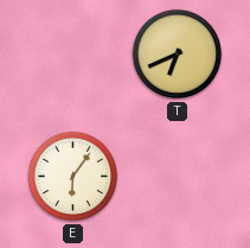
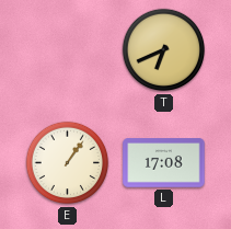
E: 6:06 -> 1:06 (68, 163)
L: none -> 17:08 (164, 163)
